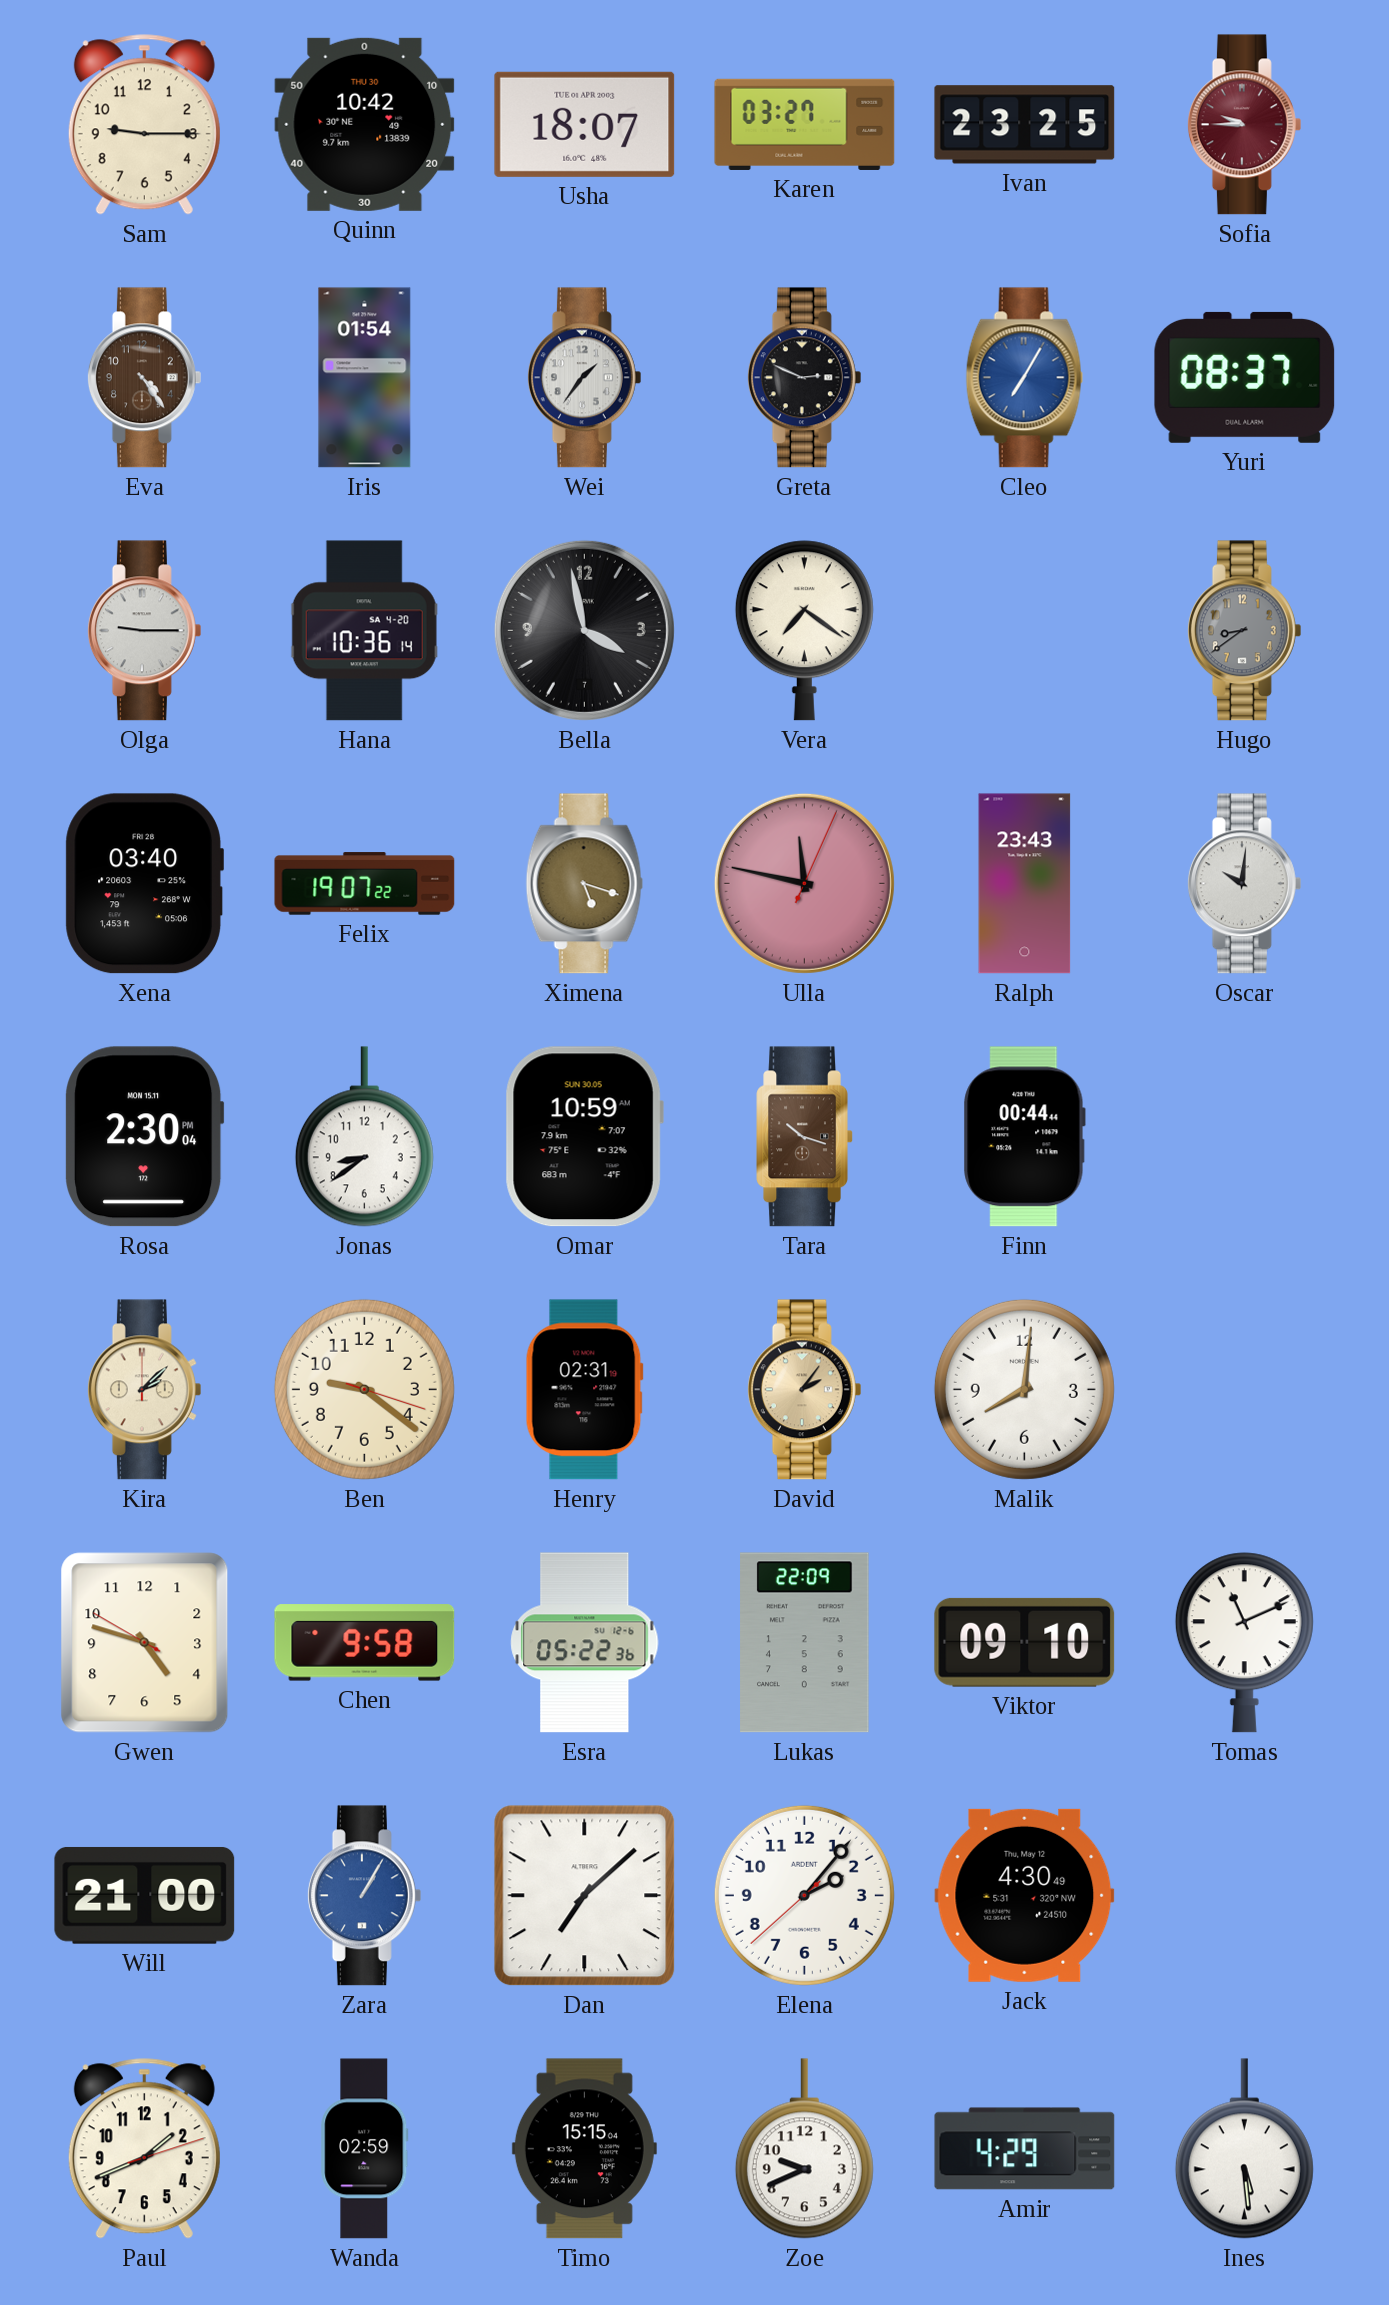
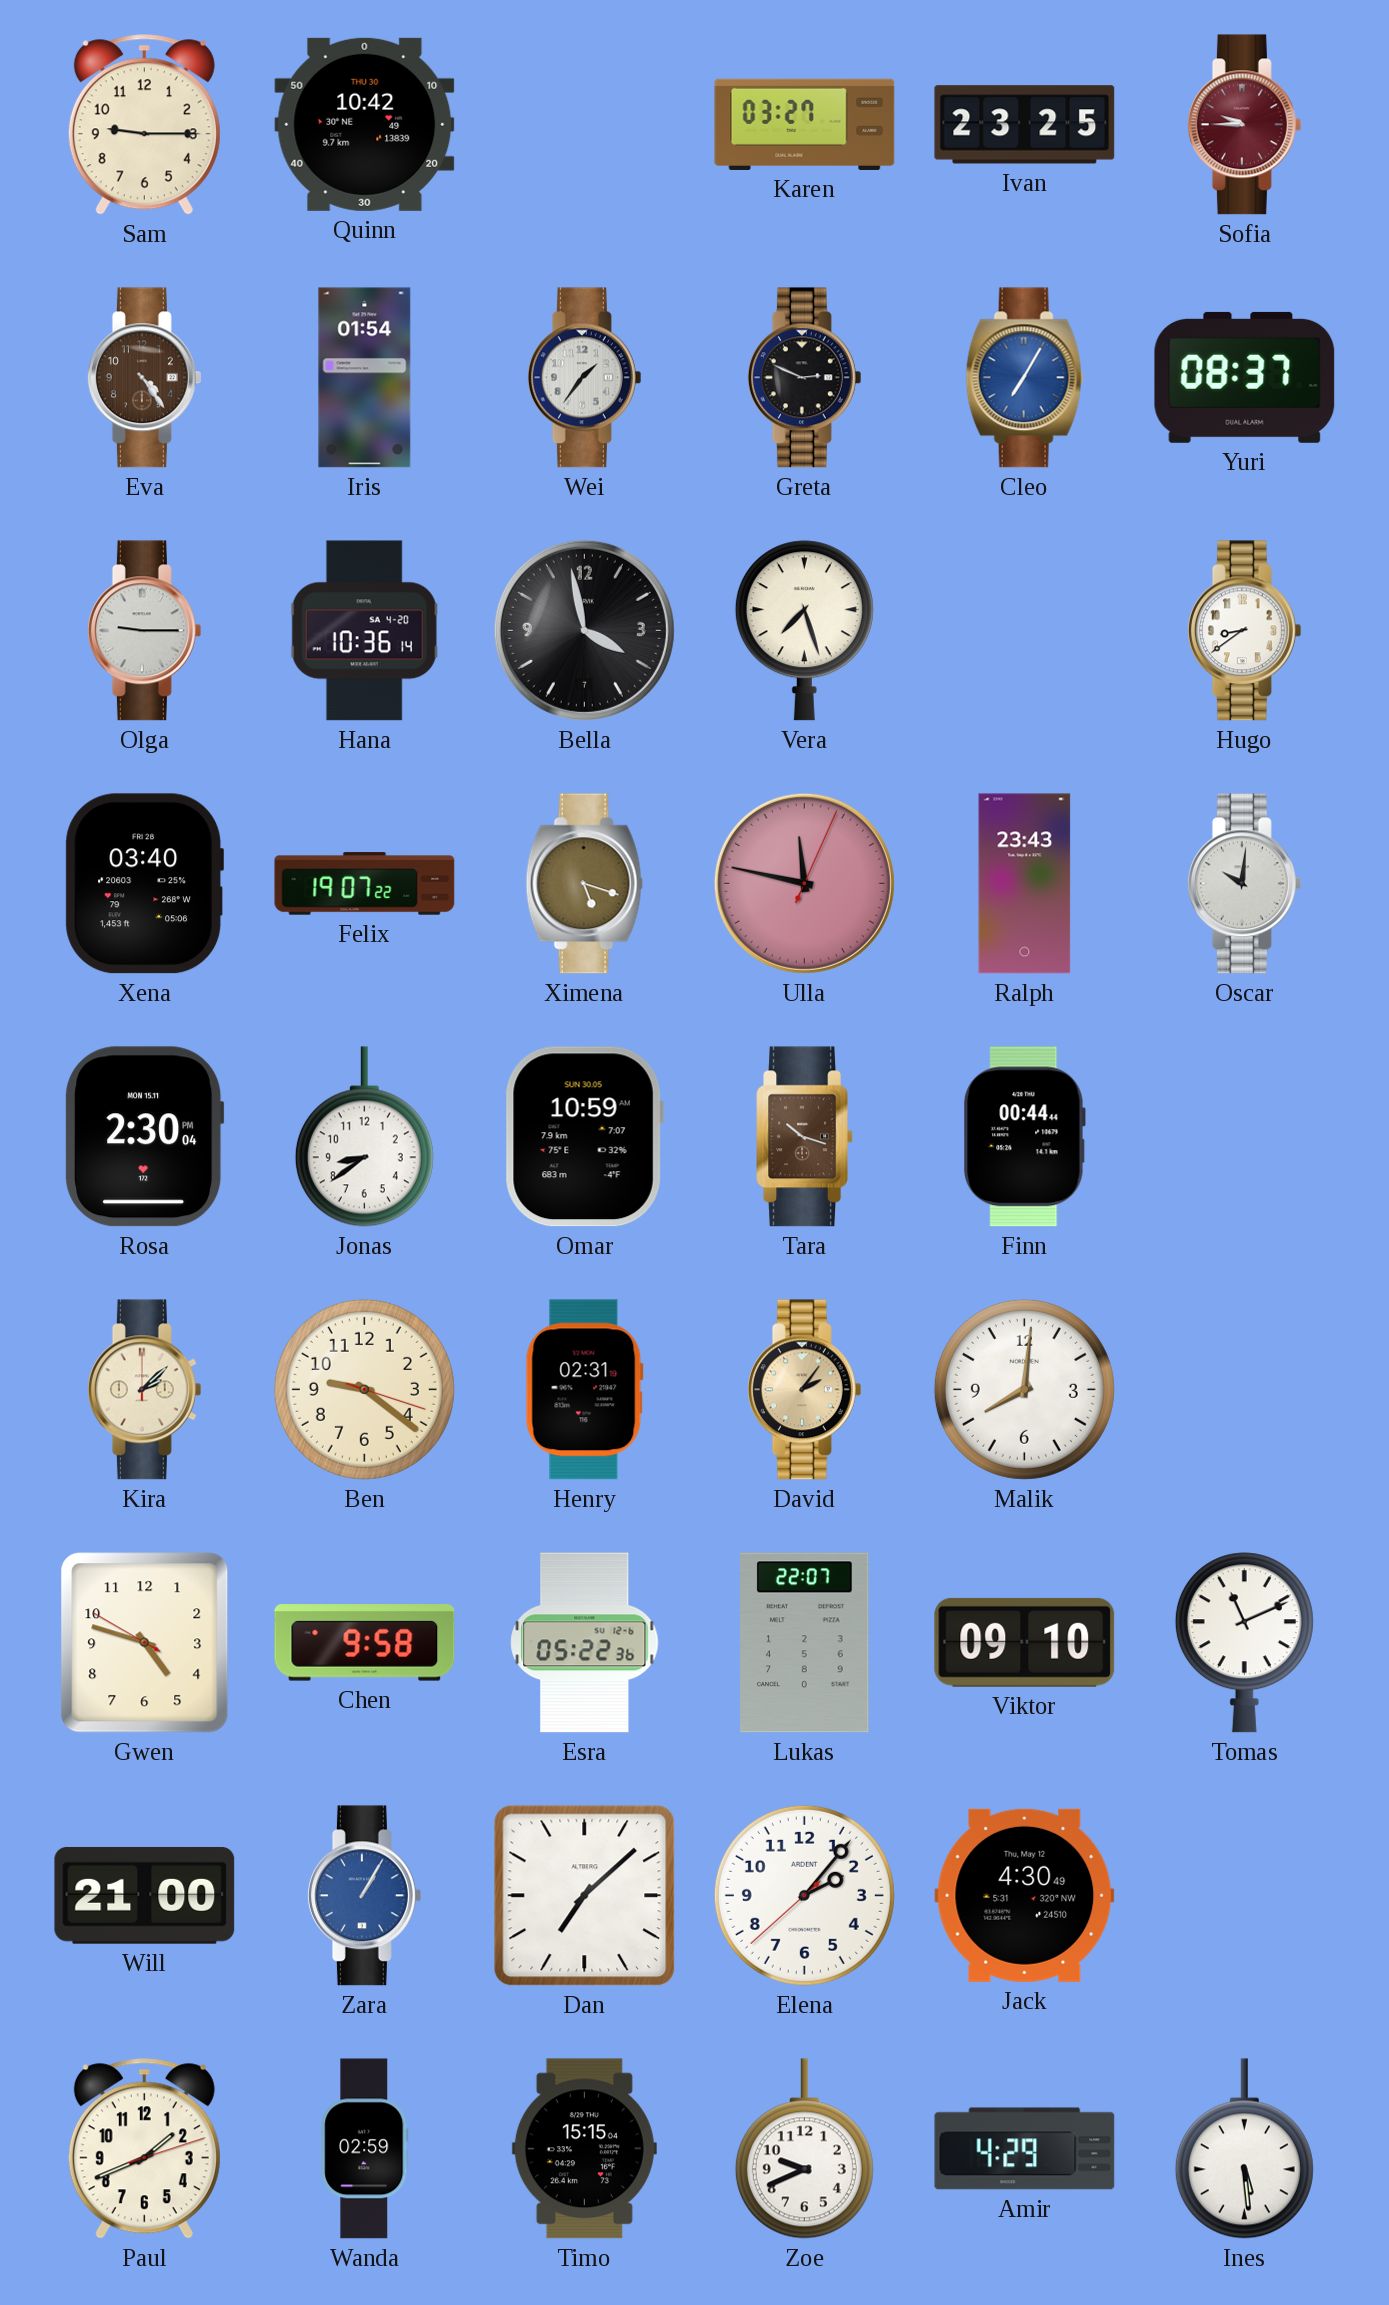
Usha: 18:07 -> none (585, 124)
Vera: 7:21 -> 7:27 (804, 631)
Hugo dial: grey -> white (1244, 631)
Lukas: 22:09 -> 22:07 (805, 1643)
